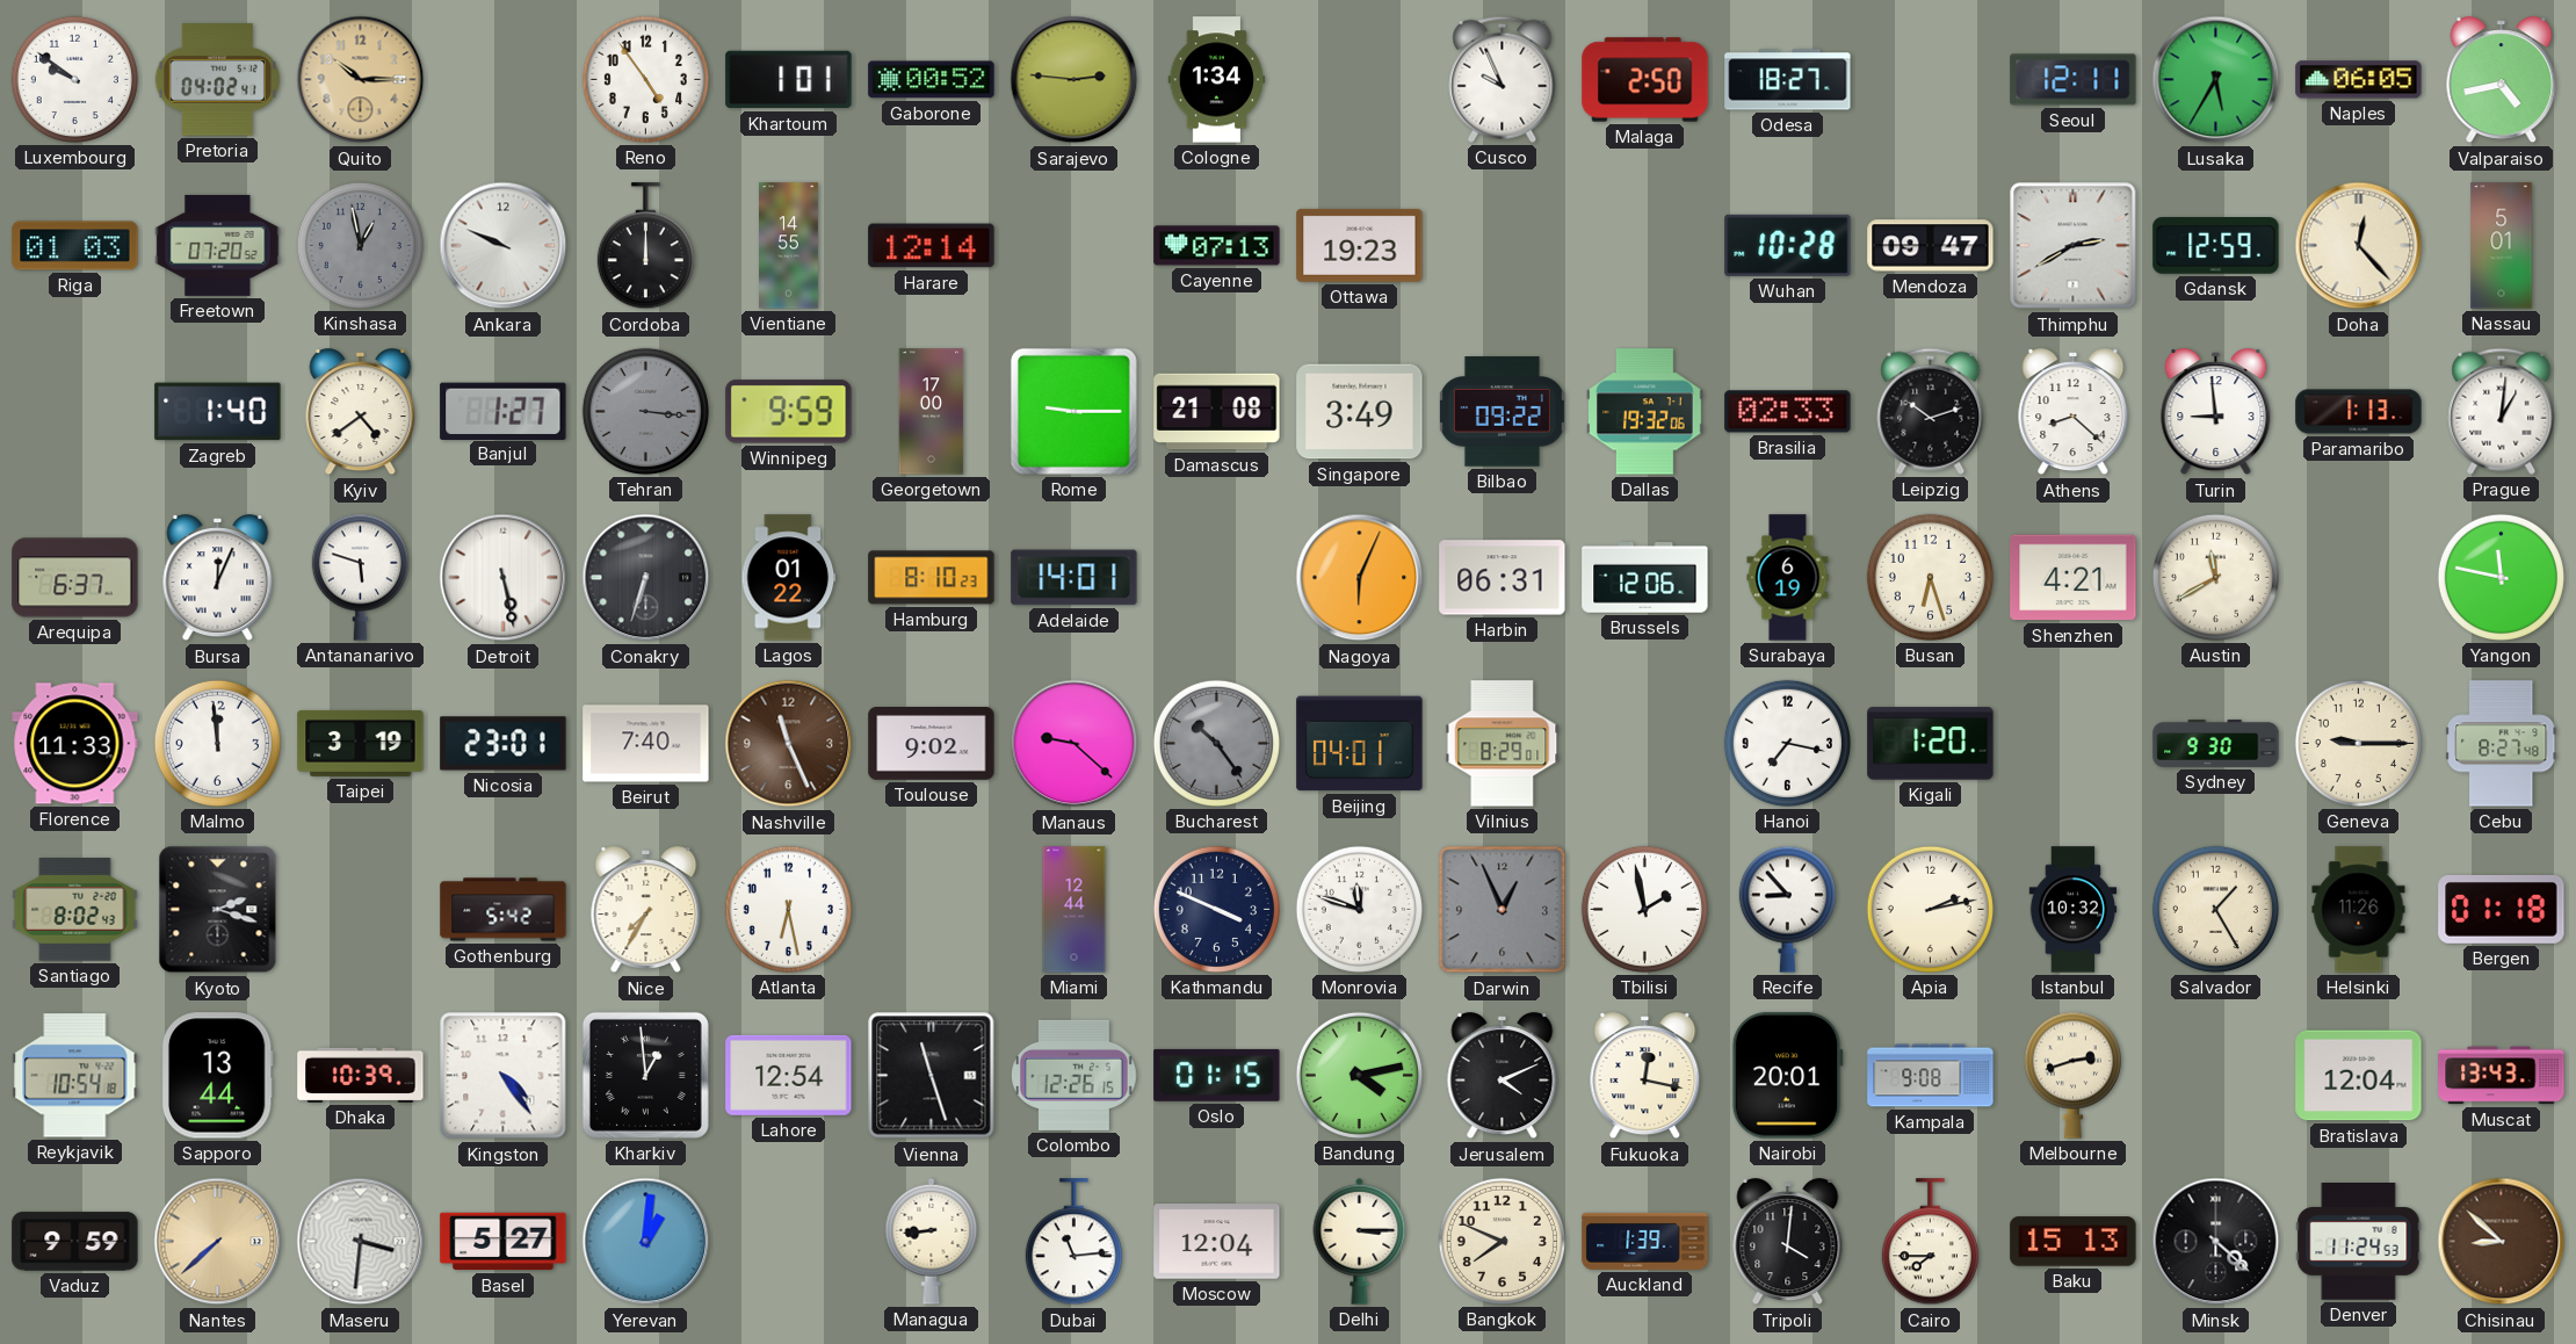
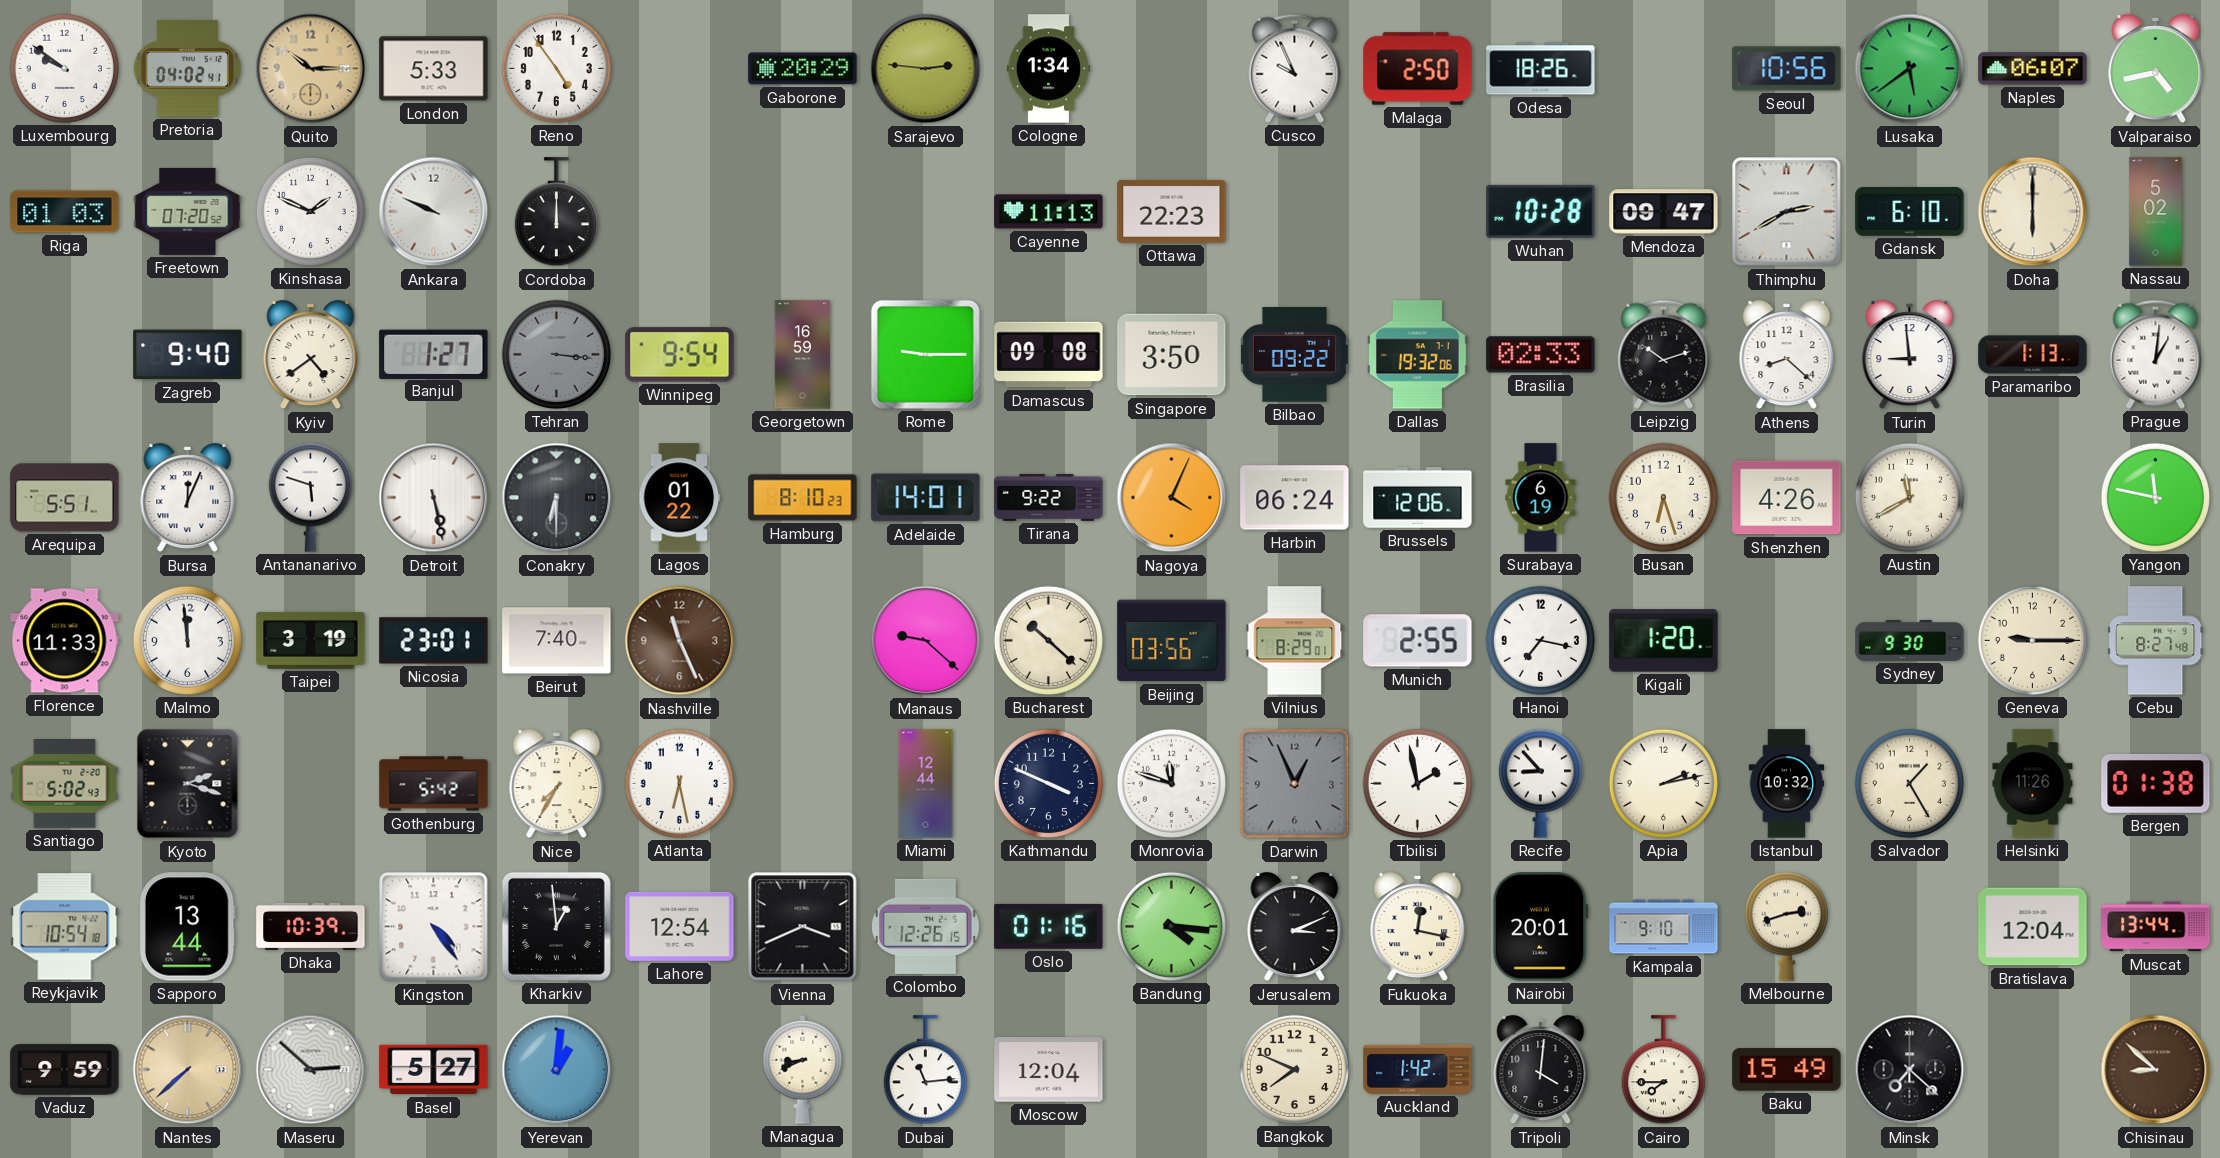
London: none -> 5:33 (434, 69)
Khartoum: 1:01 -> none (789, 80)
Gaborone: 00:52 -> 20:29 (803, 69)
Odesa: 18:27 -> 18:26 (1541, 69)
Seoul: 12:11 -> 10:56 (1787, 69)
Lusaka: 5:35 -> 5:39 (1910, 69)
Naples: 06:05 -> 06:07 (2033, 69)
Kinshasa: 12:58 -> 1:49 (310, 211)
Kinshasa dial: grey -> white (310, 211)
Vientiane: 14:55 -> none (789, 246)
Harare: 12:14 -> none (932, 246)
Cayenne: 07:13 -> 11:13 (1049, 212)
Ottawa: 19:23 -> 22:23 (1172, 211)
Gdansk: 12:59 -> 6:10 (1910, 212)
Doha: 12:23 -> 6:00 (2033, 212)
Nassau: 5:01 -> 5:02 (2156, 212)
Zagreb: 1:40 -> 9:40 (188, 355)
Winnipeg: 9:59 -> 9:54 (680, 355)
Georgetown: 17:00 -> 16:59 (803, 355)
Damascus: 21:08 -> 09:08 (1049, 355)
Singapore: 3:49 -> 3:50 (1172, 355)
Arequipa: 6:37 -> 5:51 (65, 498)
Conakry: 6:33 -> 6:30 (557, 498)
Tirana: none -> 9:22 (1049, 497)
Nagoya: 6:04 -> 4:04 (1172, 498)
Harbin: 06:31 -> 06:24 (1295, 498)
Shenzhen: 4:21 -> 4:26 (1787, 498)
Toulouse: 9:02 -> none (932, 744)
Bucharest: 10:24 -> 10:22 (1048, 640)
Bucharest dial: grey -> cream (1048, 640)
Beijing: 04:01 -> 03:56 (1172, 641)
Munich: none -> 2:55 (1418, 641)
Santiago: 8:02 -> 5:02 (65, 784)
Bergen: 01:18 -> 01:38 (2156, 783)
Vienna: 11:27 -> 3:41 (803, 927)
Oslo: 01:15 -> 01:16 (1049, 926)
Bandung: 4:13 -> 4:16 (1171, 926)
Jerusalem: 4:11 -> 3:11 (1295, 927)
Kampala: 9:08 -> 9:10 (1664, 927)
Muscat: 13:43 -> 13:44 (2156, 927)
Maseru: 3:31 -> 2:52 (311, 1070)
Managua: 8:44 -> 8:41 (803, 1069)
Delhi: 3:15 -> none (1360, 1241)
Auckland: 1:39 -> 1:42 (1418, 1069)
Baku: 15:13 -> 15:49 (1787, 1070)
Minsk: 4:22 -> 7:22 (1910, 1070)
Denver: 11:24 -> none (2359, 1242)
